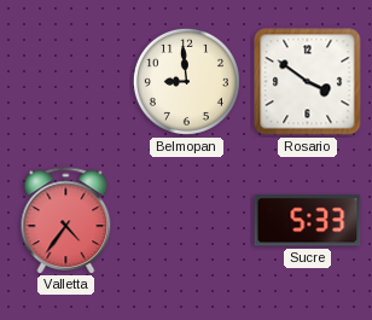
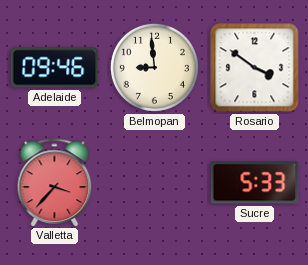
Adelaide: none -> 09:46 (55, 68)
Valletta: 4:36 -> 3:37 (55, 182)
